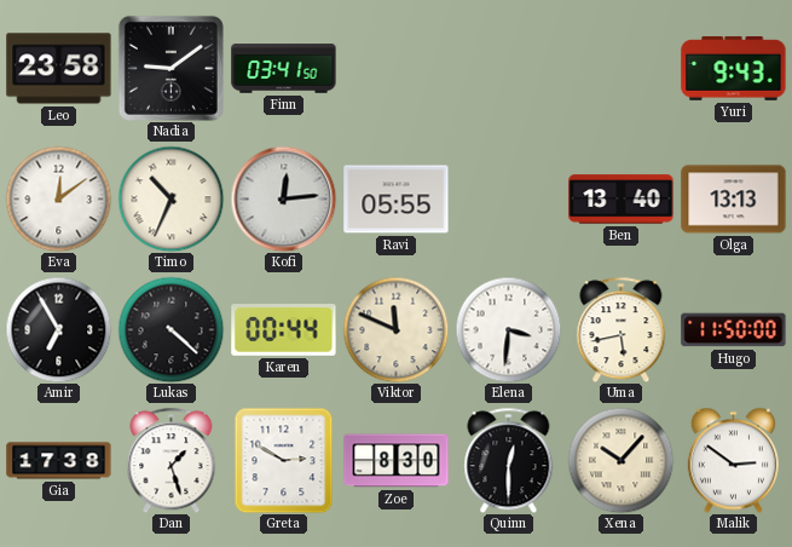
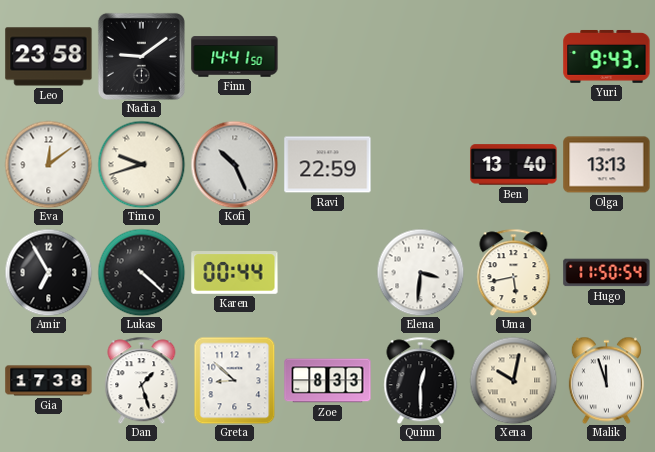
Finn: 03:41 -> 14:41 (235, 57)
Timo: 10:34 -> 9:42 (141, 164)
Kofi: 12:14 -> 10:26 (234, 164)
Ravi: 05:55 -> 22:59 (328, 165)
Viktor: 11:49 -> none (395, 329)
Hugo: 11:50:00 -> 11:50:54 (607, 273)
Greta: 2:50 -> 8:52 (235, 380)
Zoe: 8:30 -> 8:33 (328, 381)
Xena: 10:07 -> 10:02 (513, 380)
Malik: 2:51 -> 11:57 (606, 380)
